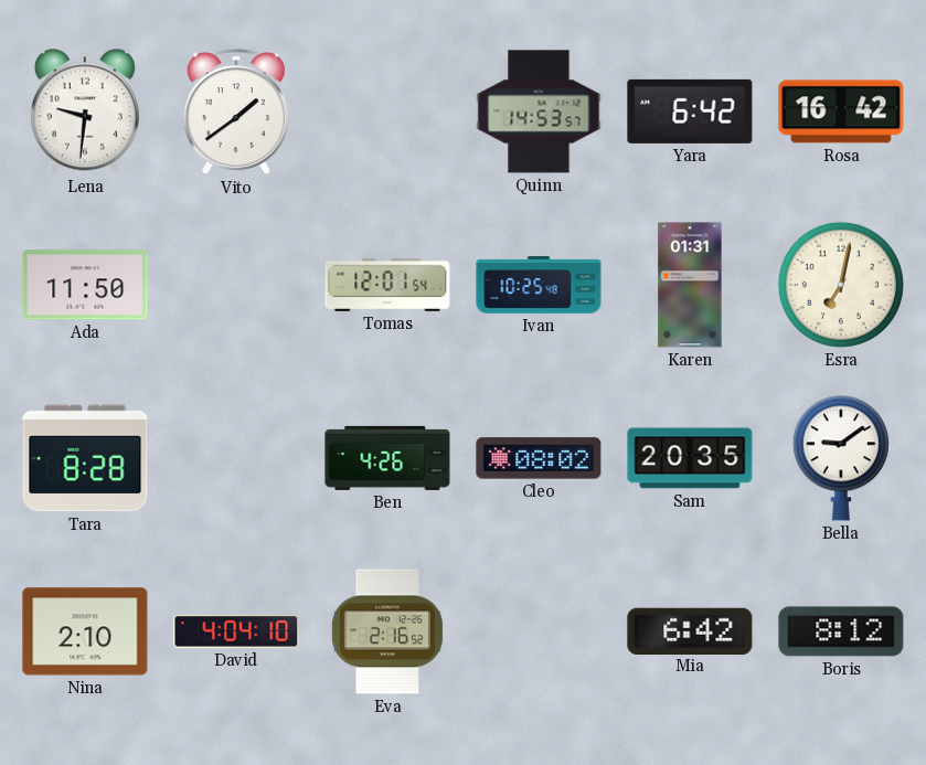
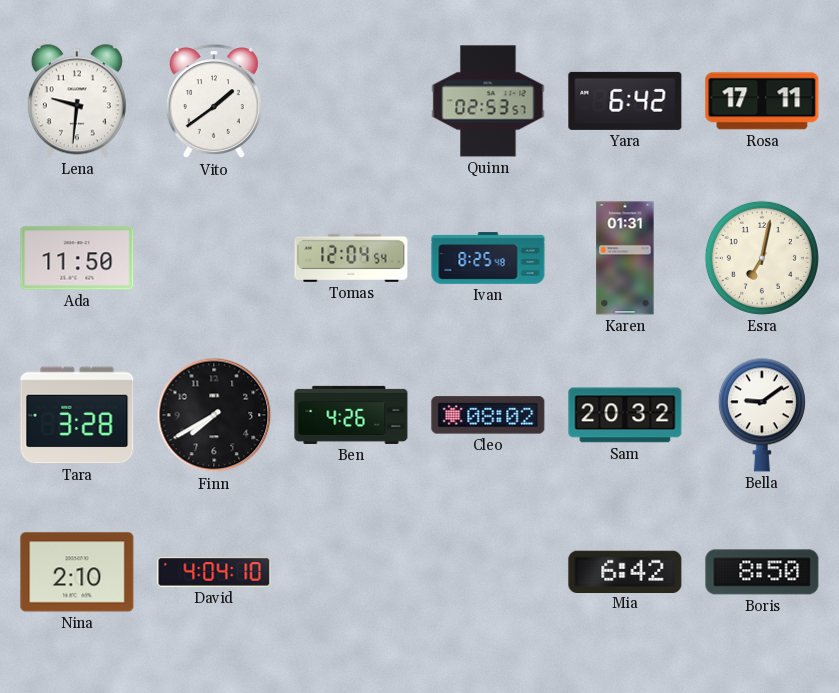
Quinn: 14:53 -> 02:53 (488, 101)
Rosa: 16:42 -> 17:11 (762, 101)
Tomas: 12:01 -> 12:04 (351, 258)
Ivan: 10:25 -> 8:25 (488, 258)
Tara: 8:28 -> 3:28 (77, 415)
Finn: none -> 7:40 (214, 415)
Sam: 20:35 -> 20:32 (625, 415)
Eva: 2:16 -> none (387, 631)
Boris: 8:12 -> 8:50 (762, 572)
